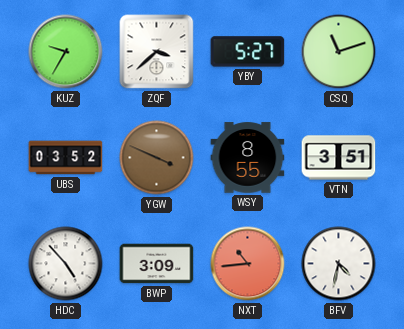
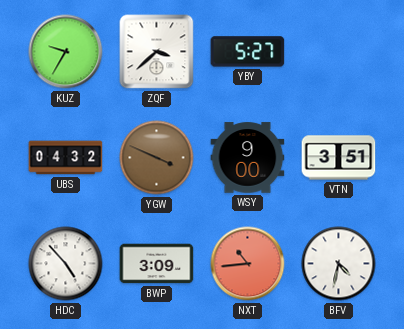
CSQ: 11:12 -> none (339, 52)
UBS: 03:52 -> 04:32 (66, 158)
WSY: 8:55 -> 9:00 (248, 158)
